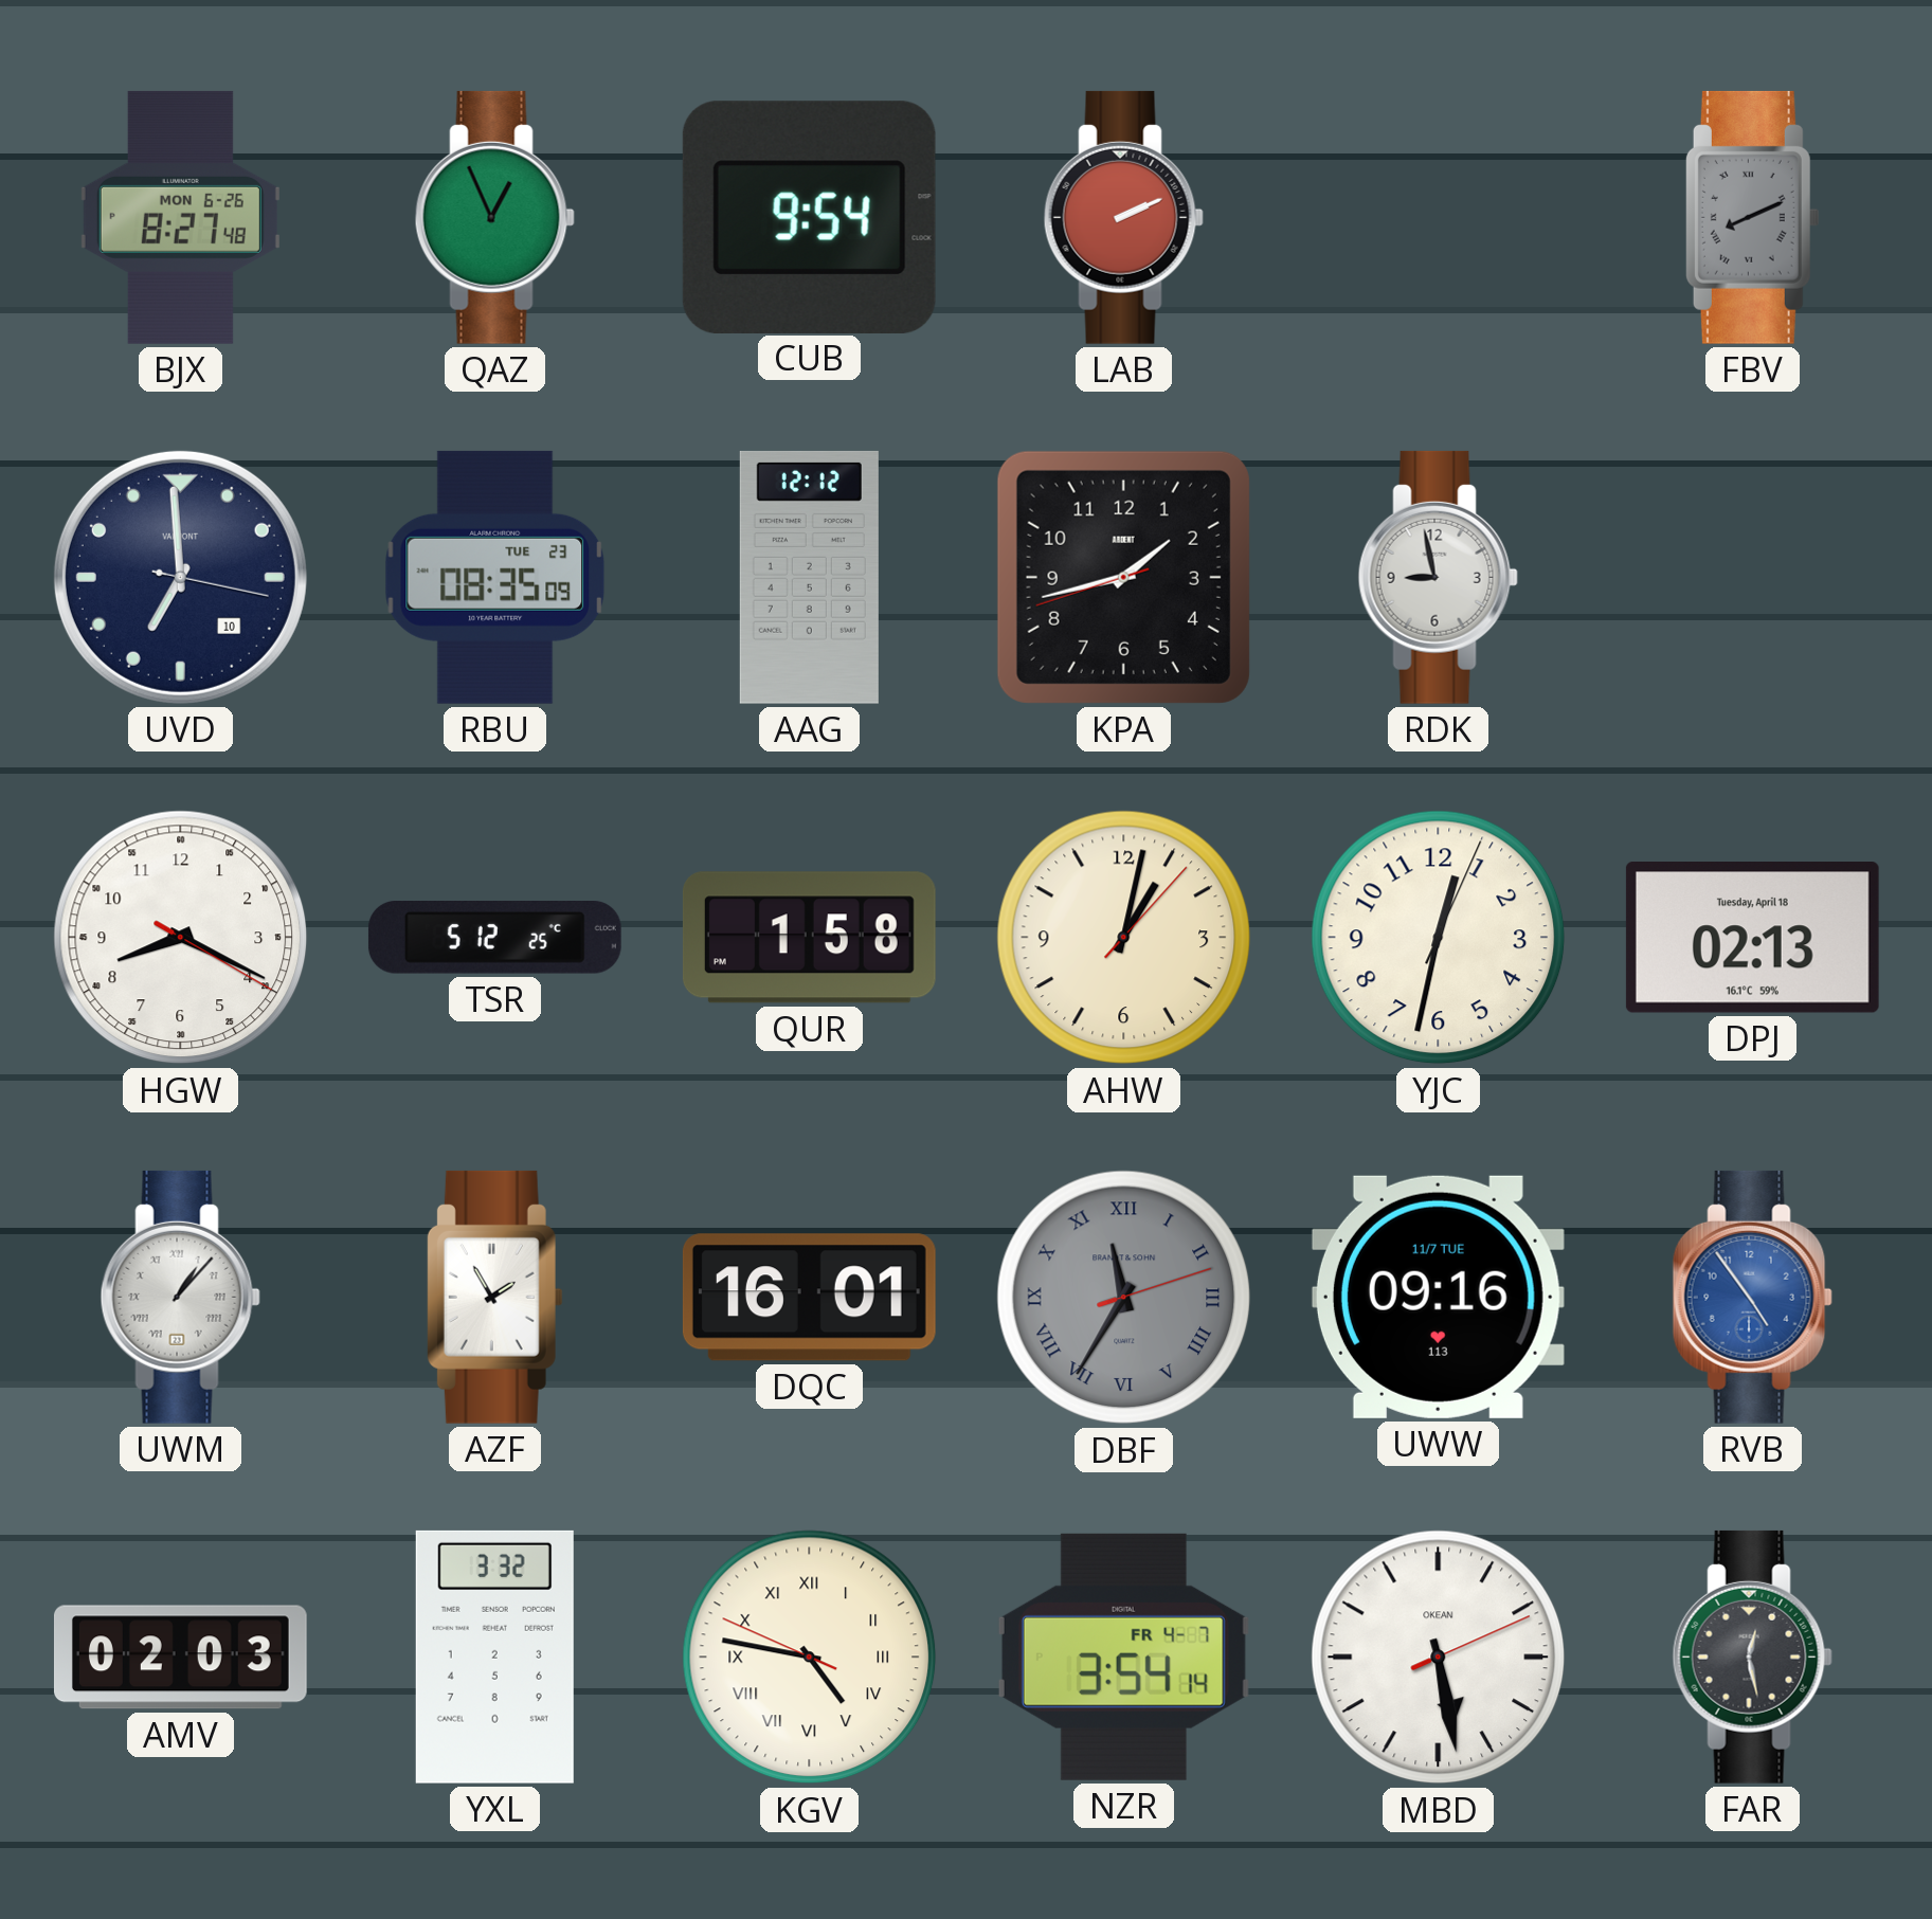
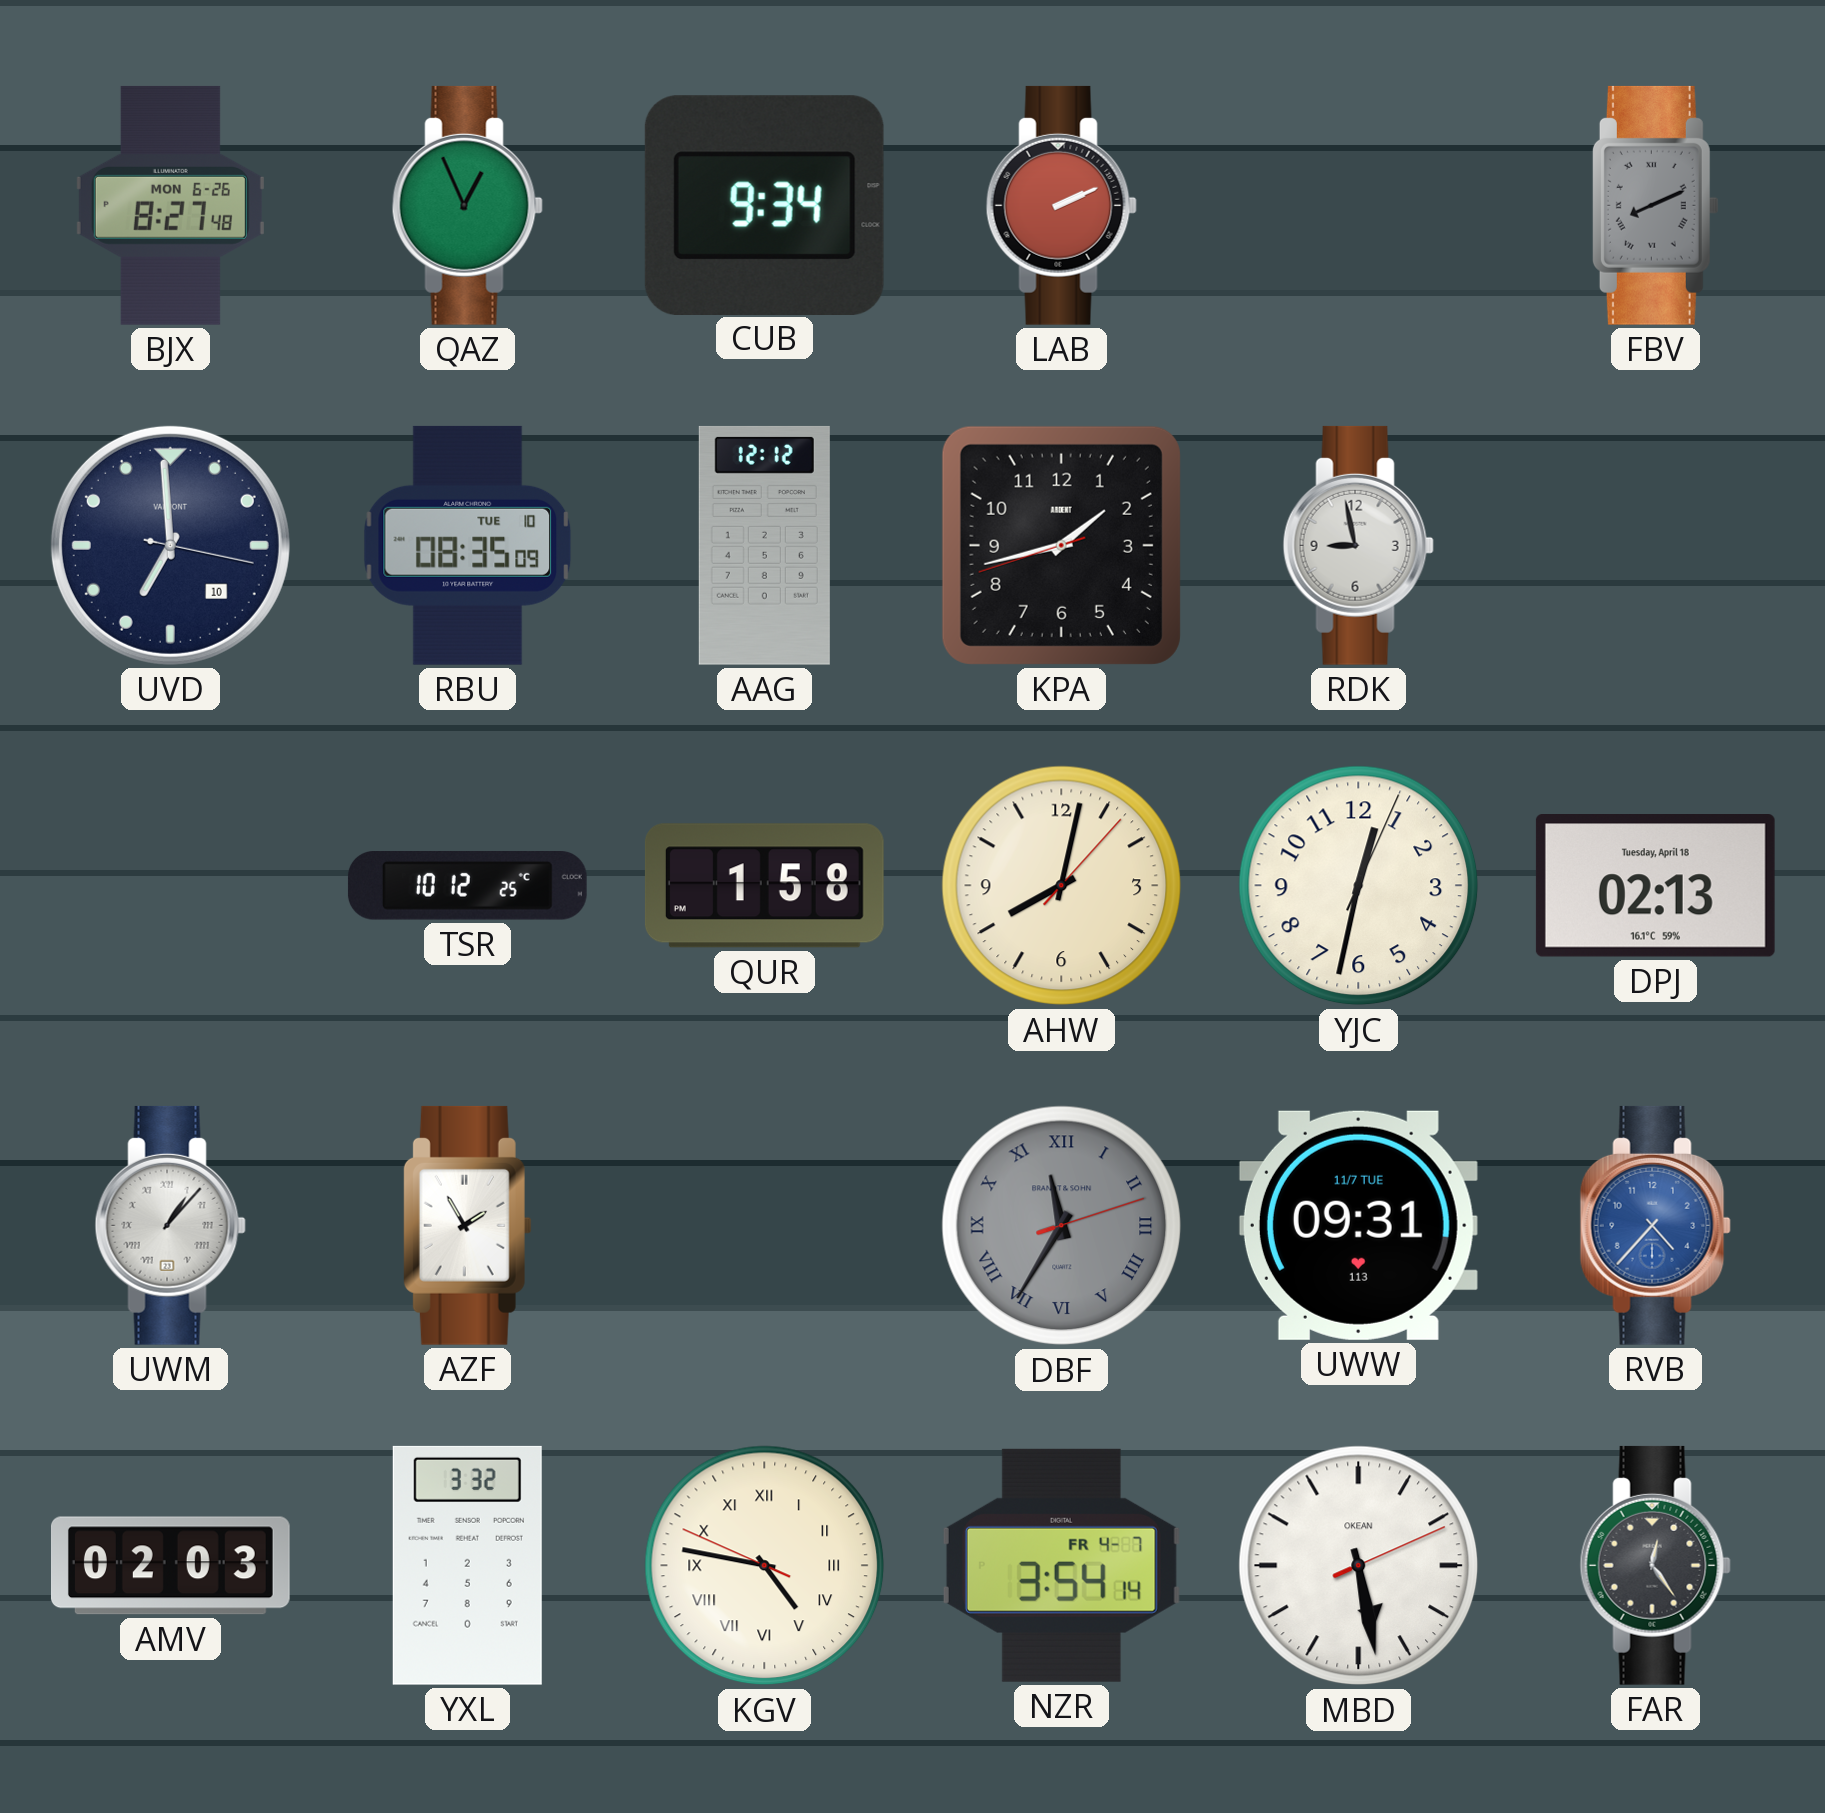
CUB: 9:54 -> 9:34 (764, 205)
RBU date: TUE 23 -> TUE 10 (468, 545)
HGW: 8:19 -> none (181, 938)
TSR: 5:12 -> 10:12 (467, 886)
AHW: 1:02 -> 8:02 (1062, 886)
DQC: 16:01 -> none (809, 1298)
UWW: 09:16 -> 09:31 (1358, 1225)
RVB: 4:54 -> 4:37 (1655, 1225)
FAR: 12:28 -> 12:24 (1655, 1565)
